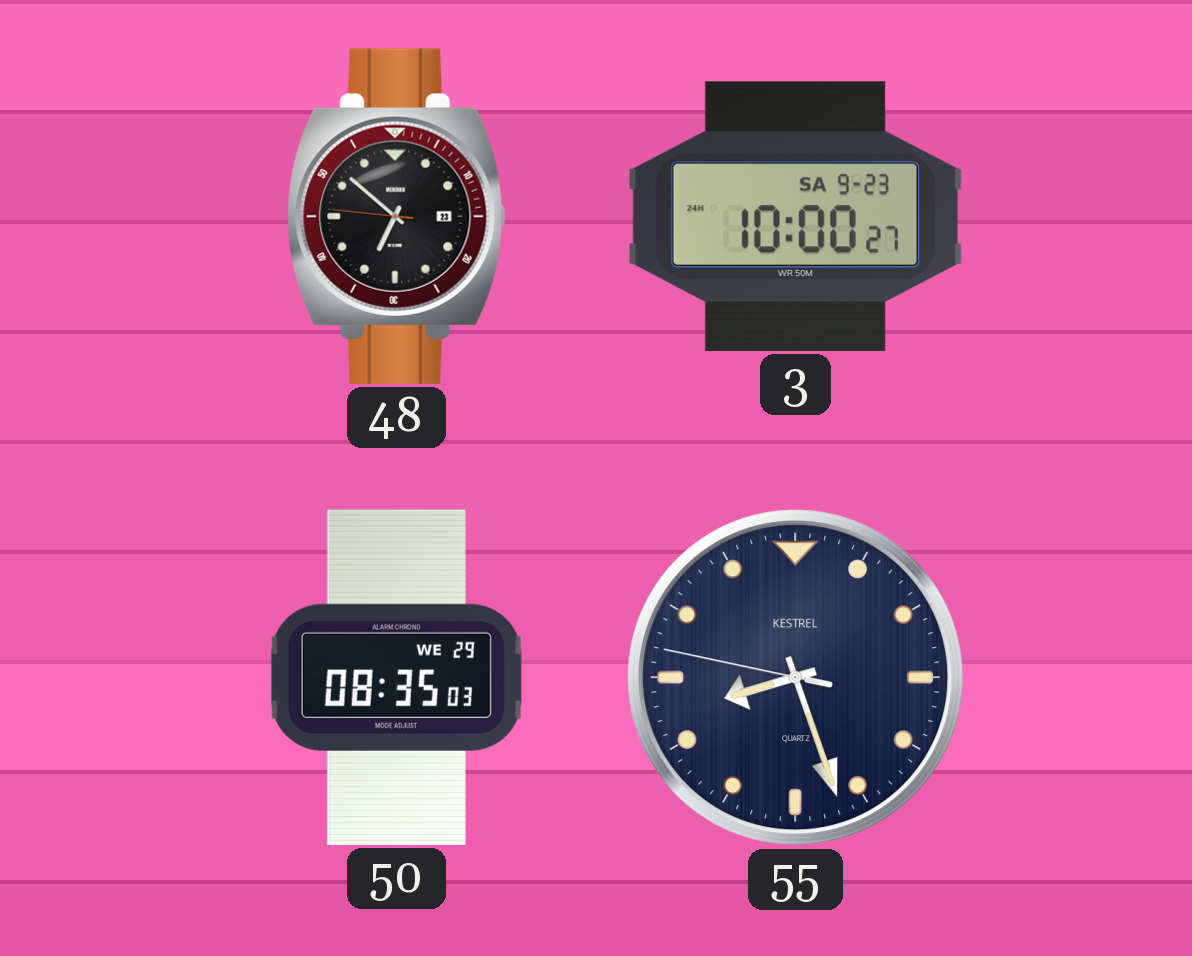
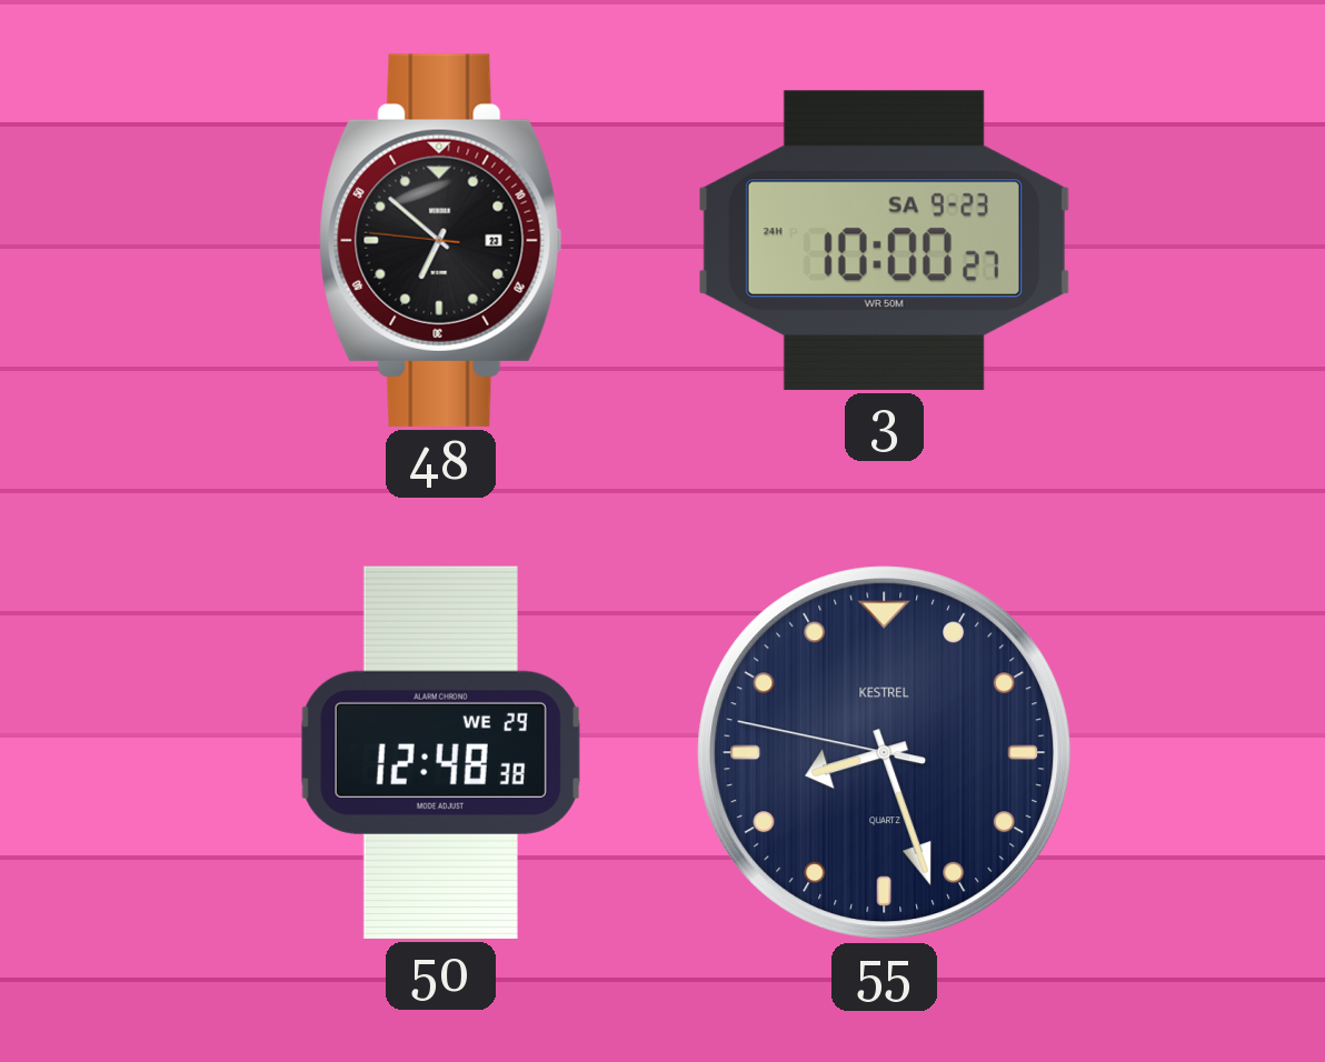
50: 08:35 -> 12:48 (440, 752)
